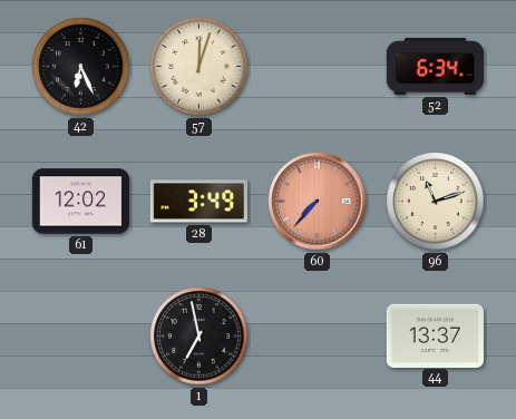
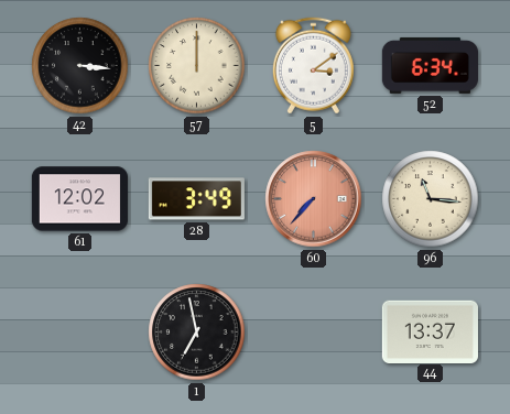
42: 6:26 -> 3:16 (80, 66)
57: 12:03 -> 12:00 (197, 66)
5: none -> 3:09 (313, 66)
96: 11:12 -> 11:16 (431, 199)
